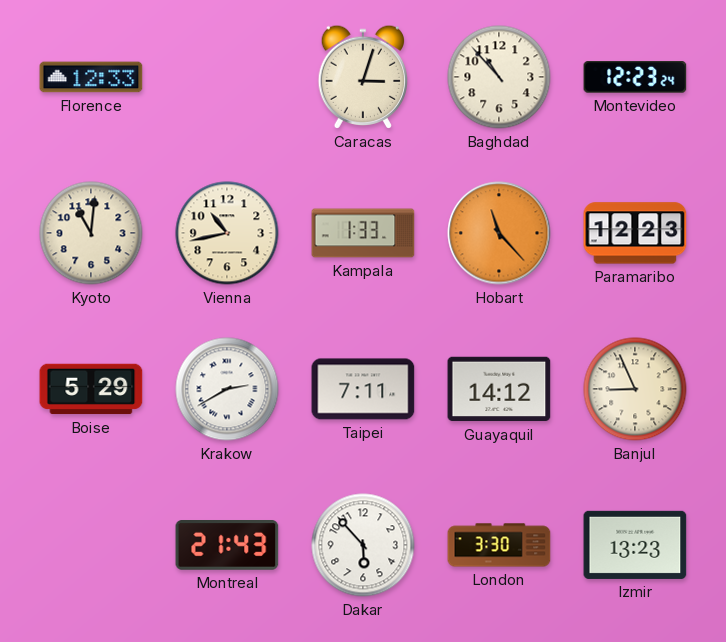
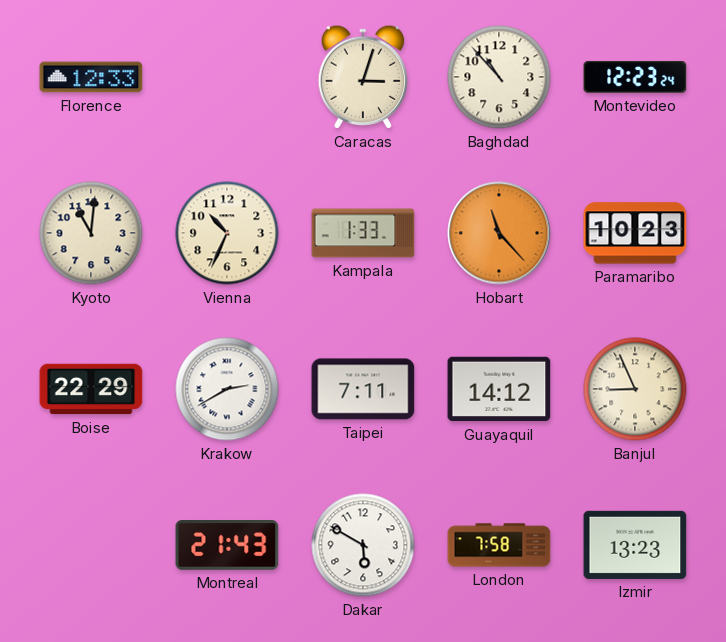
Vienna: 10:43 -> 10:34 (227, 233)
Paramaribo: 12:23 -> 10:23 (635, 233)
Boise: 5:29 -> 22:29 (91, 389)
Dakar: 5:53 -> 5:50 (363, 545)
London: 3:30 -> 7:58 (499, 545)
